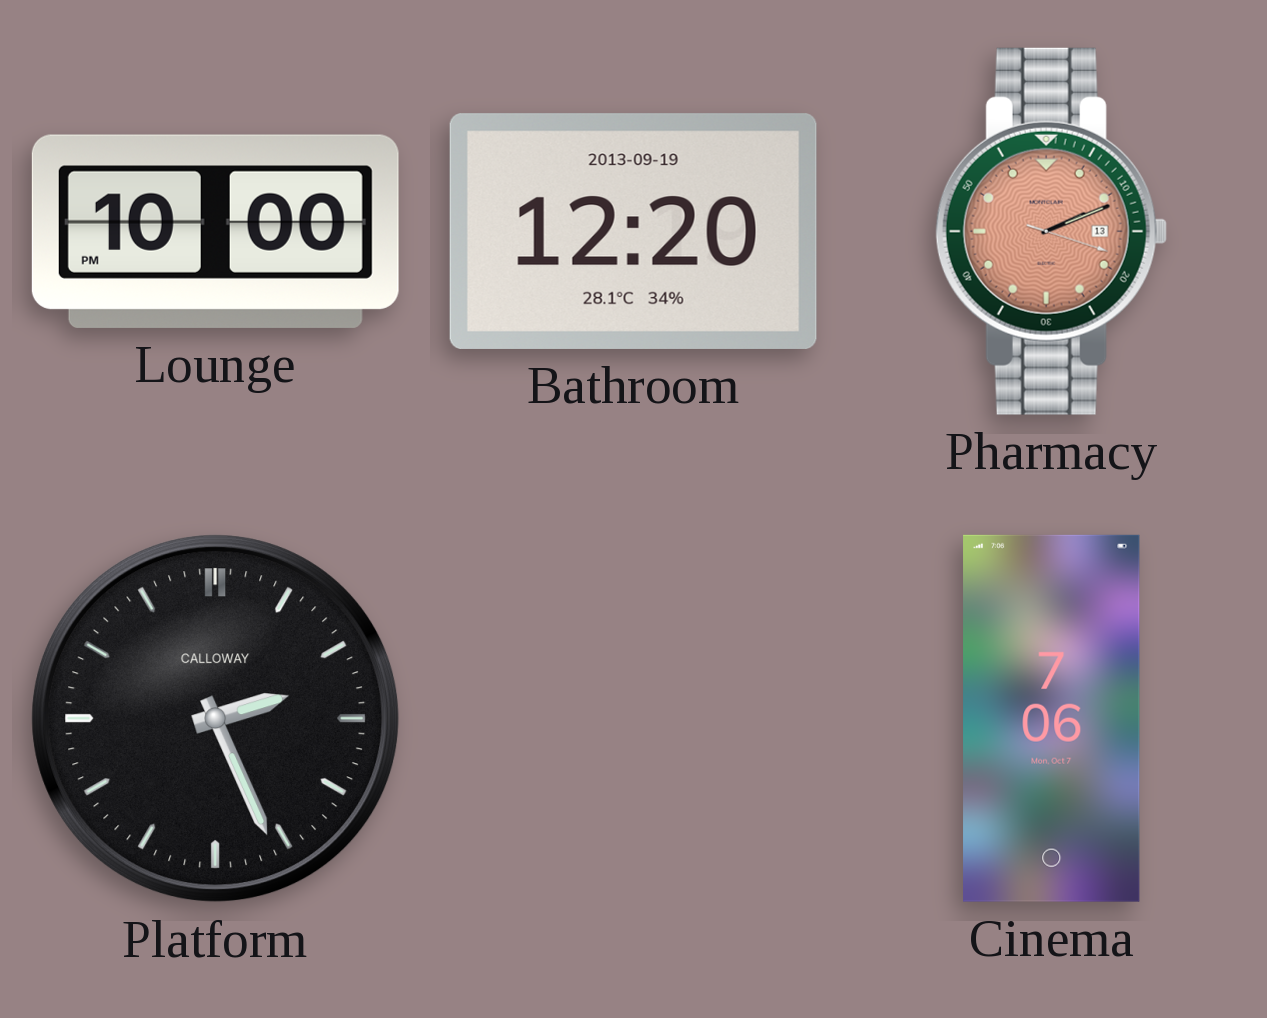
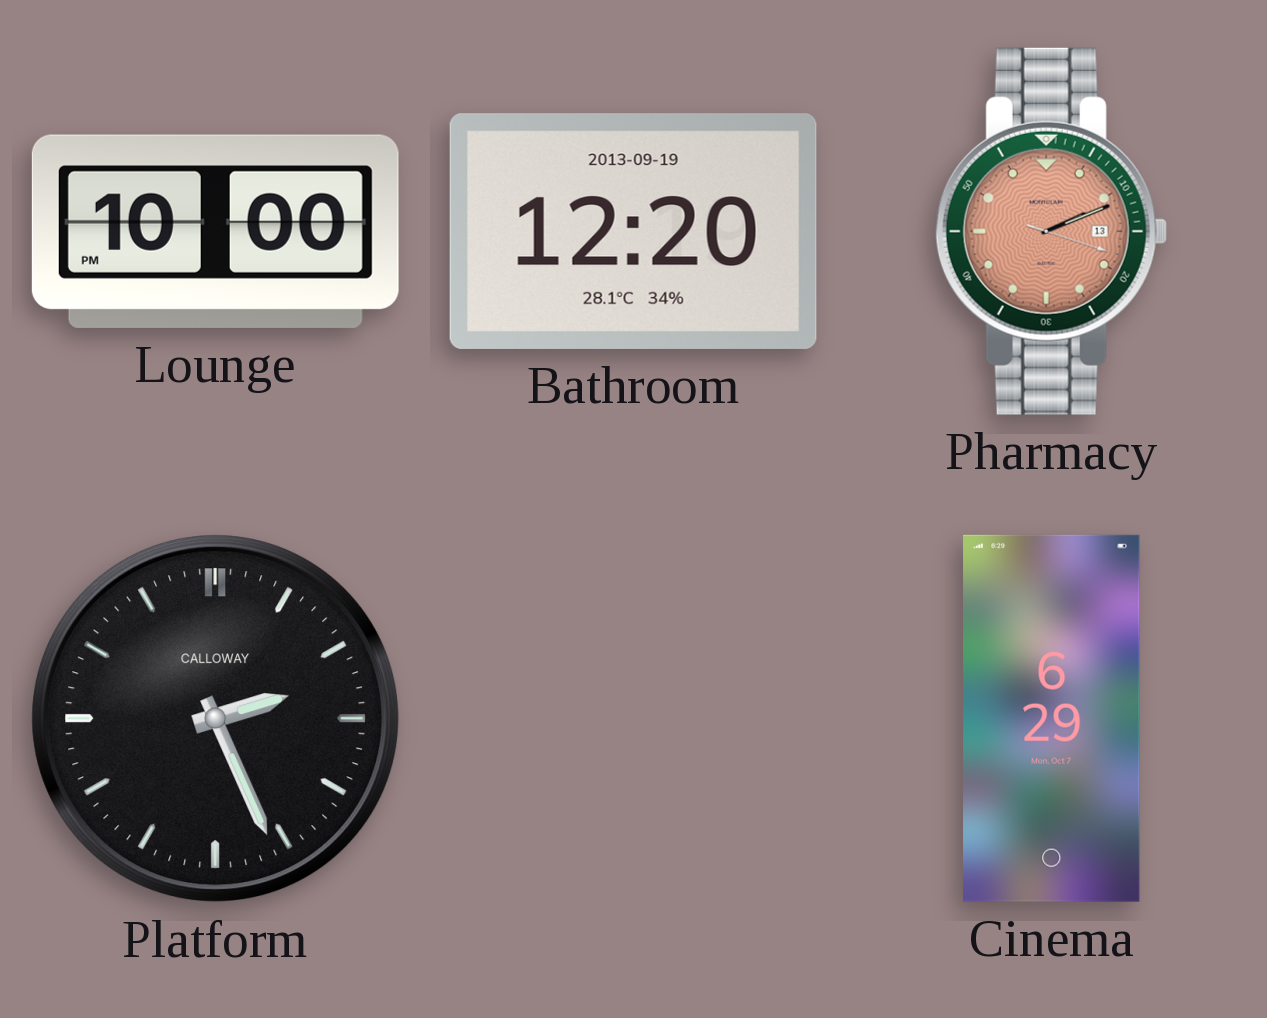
Cinema: 7:06 -> 6:29 (1052, 718)
